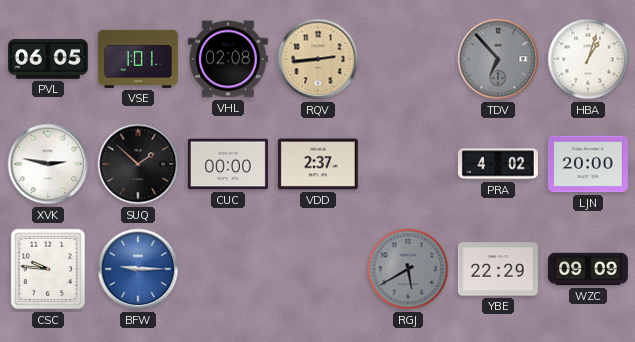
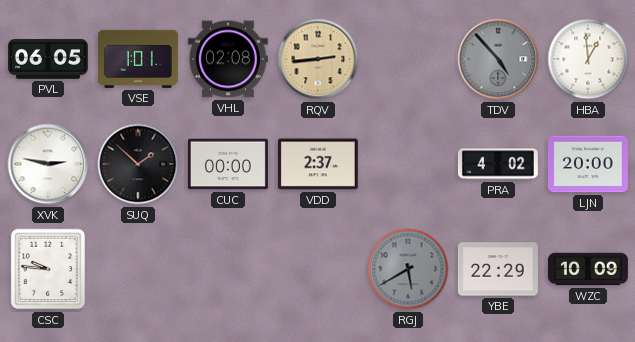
TDV: 6:53 -> 4:53 (498, 59)
HBA: 1:03 -> 12:59 (588, 59)
BFW: 9:15 -> none (138, 269)
WZC: 09:09 -> 10:09 (588, 269)
